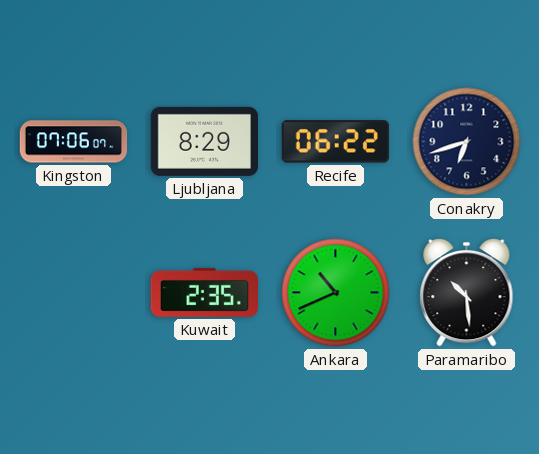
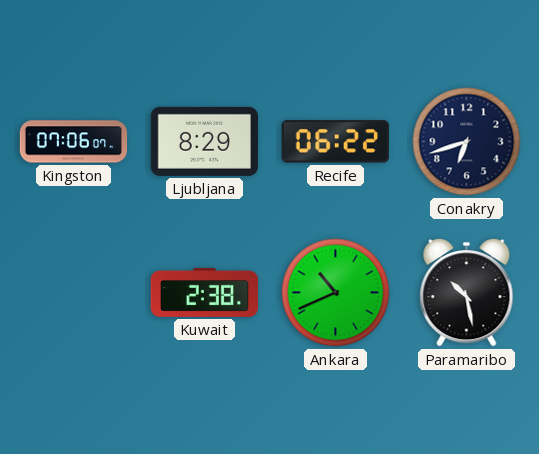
Kuwait: 2:35 -> 2:38 (204, 292)
Paramaribo: 10:29 -> 10:28 (467, 292)
